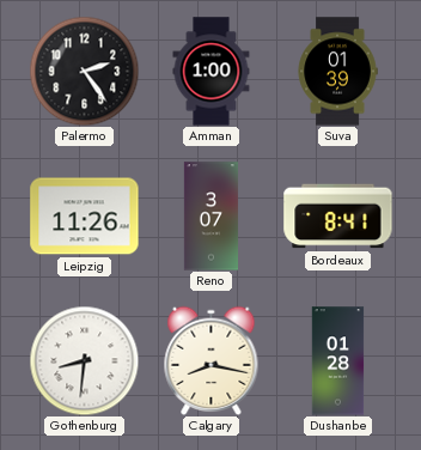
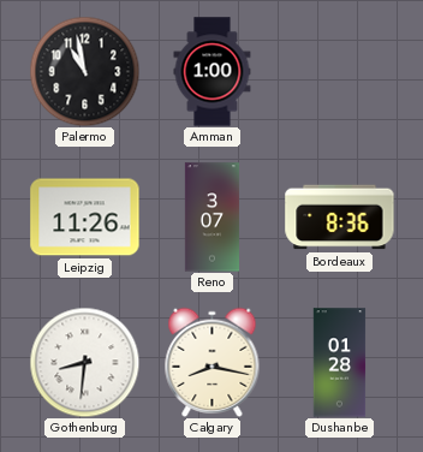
Palermo: 2:24 -> 10:58 (84, 71)
Suva: 01:39 -> none (337, 72)
Bordeaux: 8:41 -> 8:36 (340, 218)
